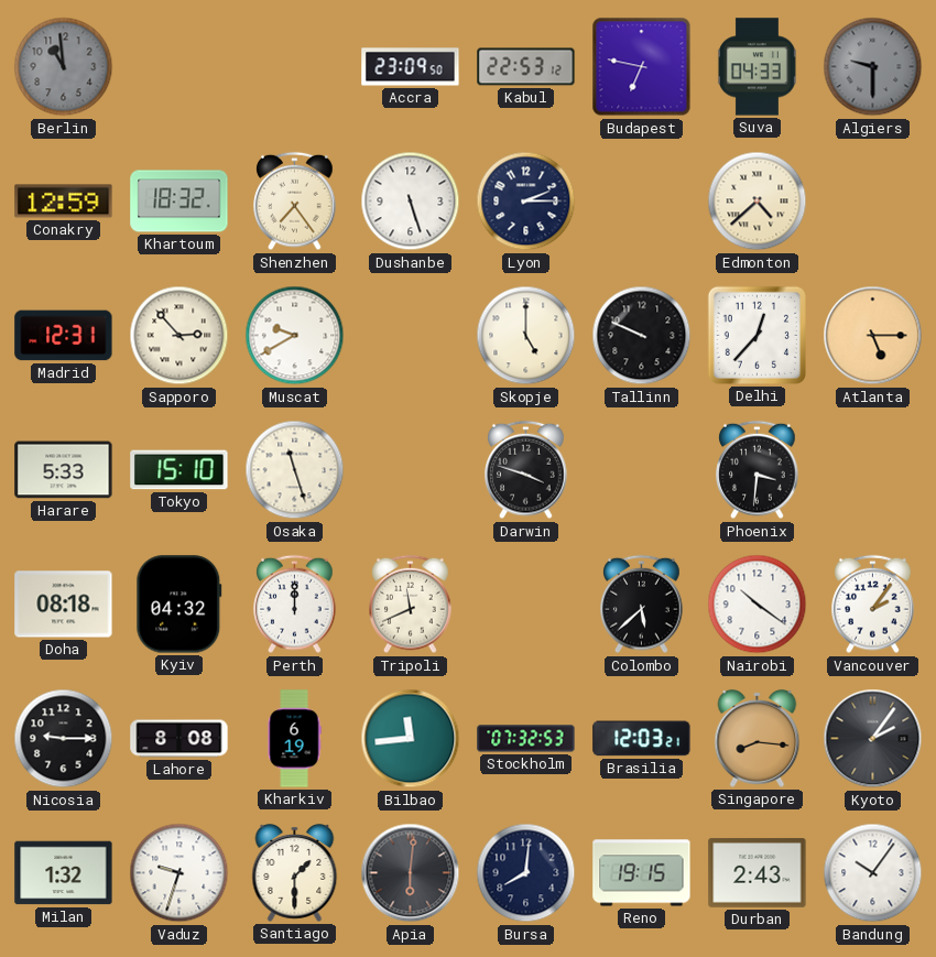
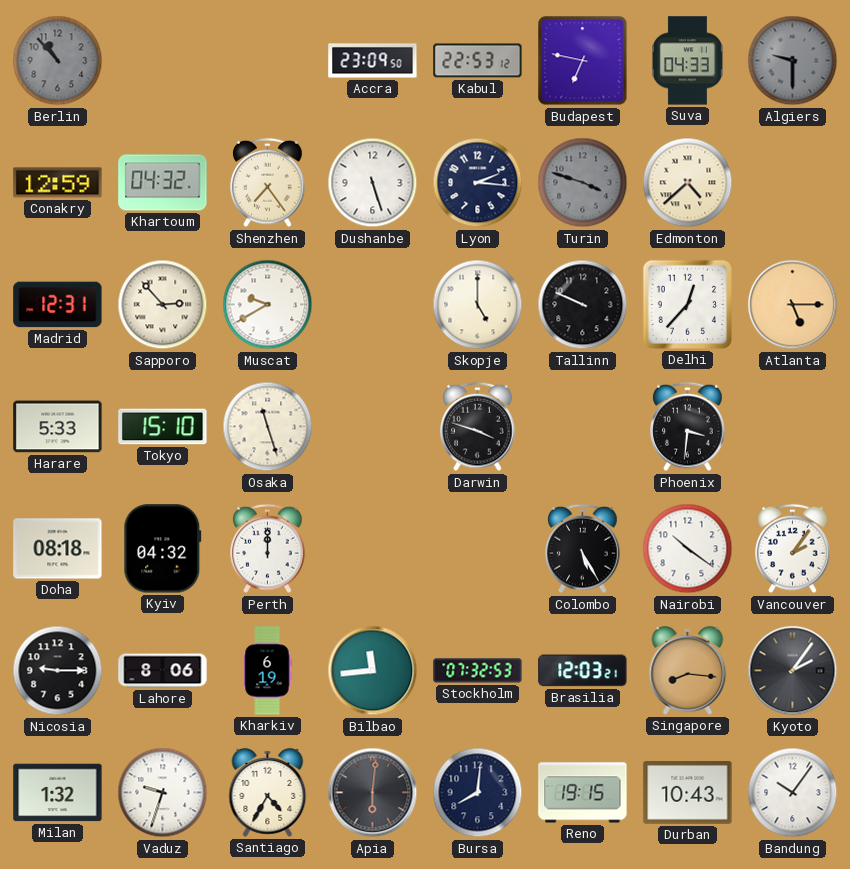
Berlin: 10:59 -> 10:53 (58, 61)
Khartoum: 18:32 -> 04:32 (163, 183)
Lyon: 2:15 -> 2:16 (478, 183)
Turin: none -> 3:48 (583, 183)
Tripoli: 11:41 -> none (411, 605)
Colombo: 5:38 -> 5:25 (583, 549)
Lahore: 8:08 -> 8:06 (163, 671)
Santiago: 1:30 -> 4:35 (268, 792)
Durban: 2:43 -> 10:43 (688, 792)
